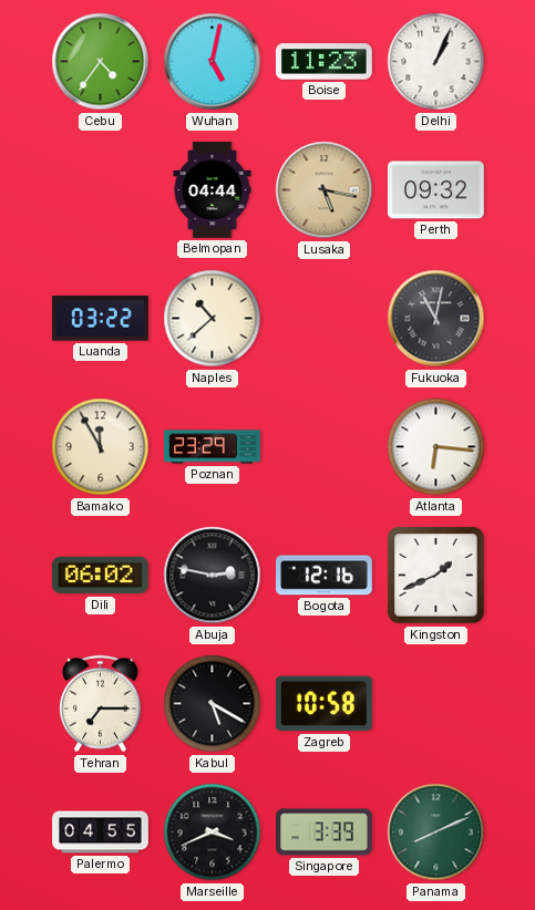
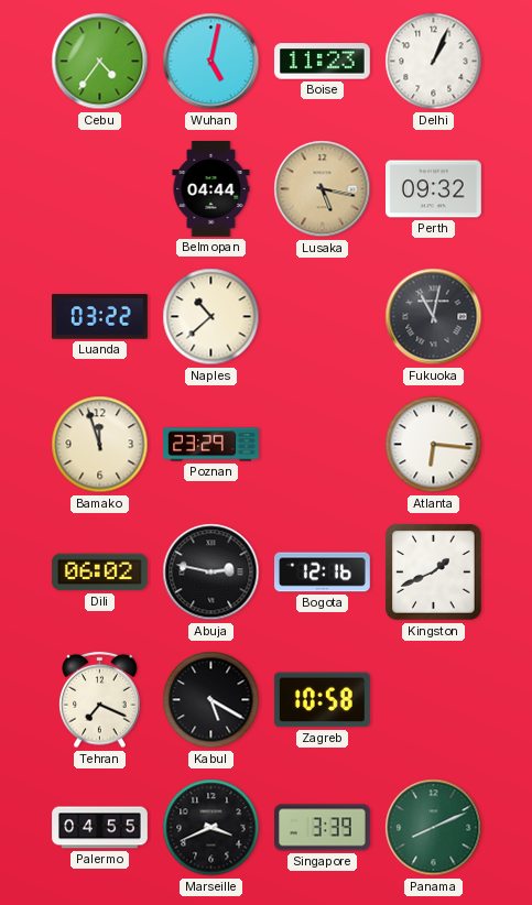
Bamako: 11:55 -> 11:57 (100, 445)
Tehran: 7:15 -> 7:19 (100, 700)
